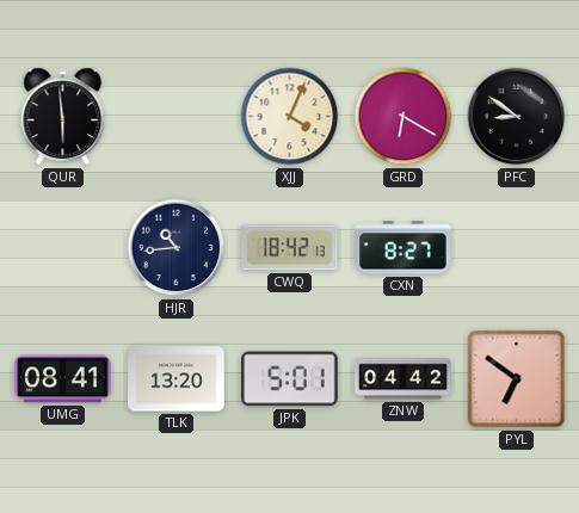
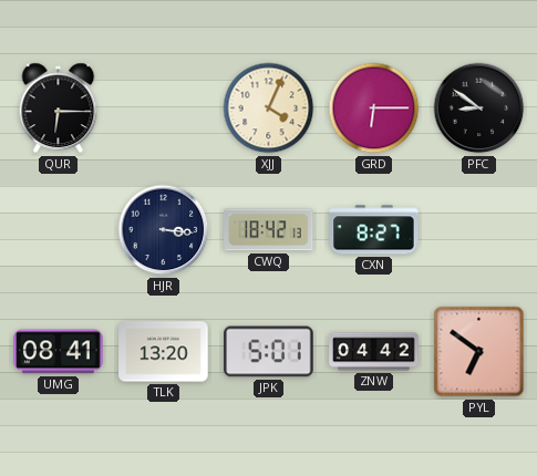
QUR: 5:59 -> 6:15 (59, 108)
GRD: 6:20 -> 6:15 (374, 108)
HJR: 10:44 -> 3:16 (164, 230)
